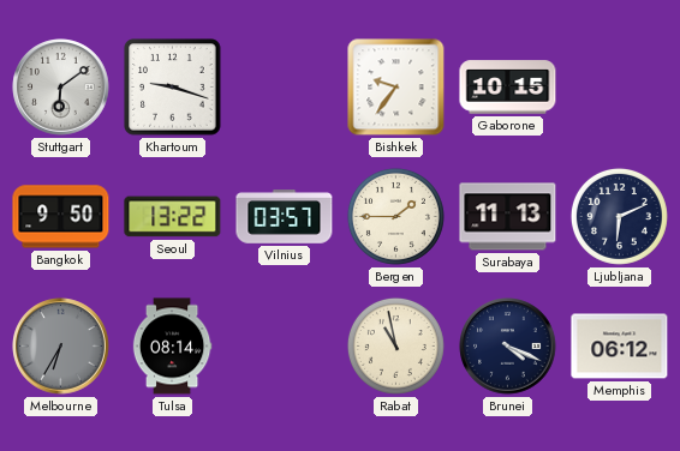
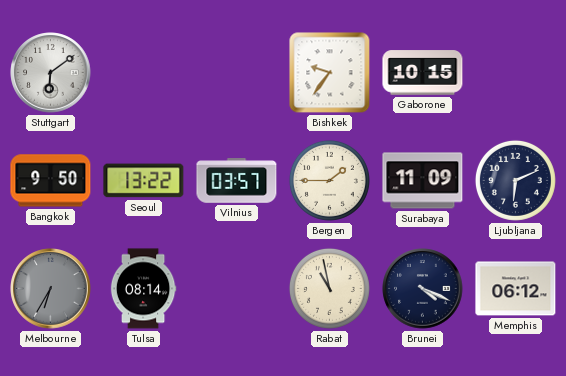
Khartoum: 9:18 -> none (173, 88)
Surabaya: 11:13 -> 11:09 (423, 181)
